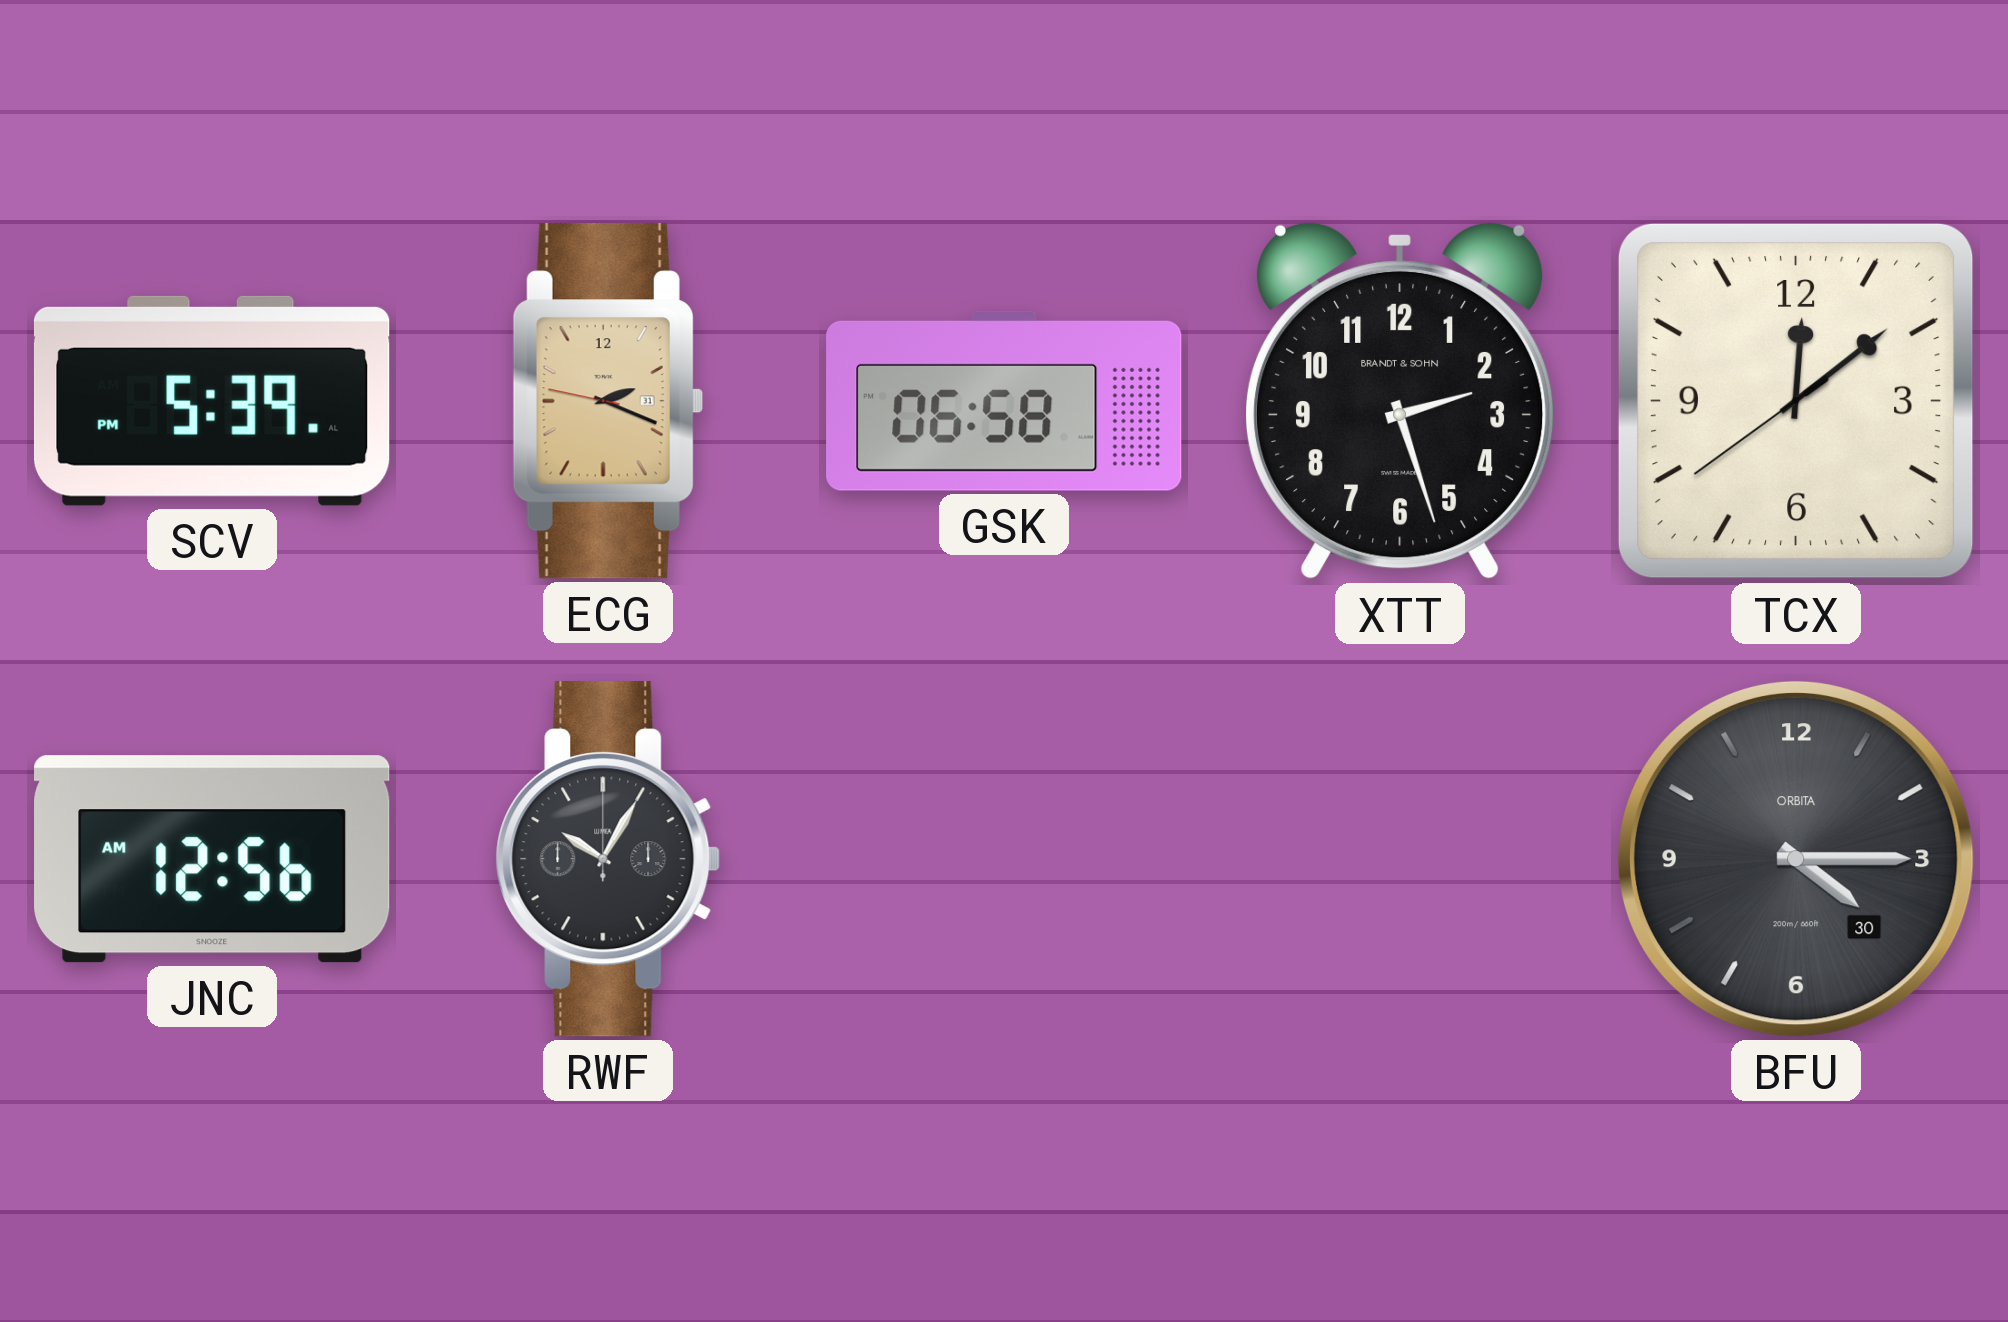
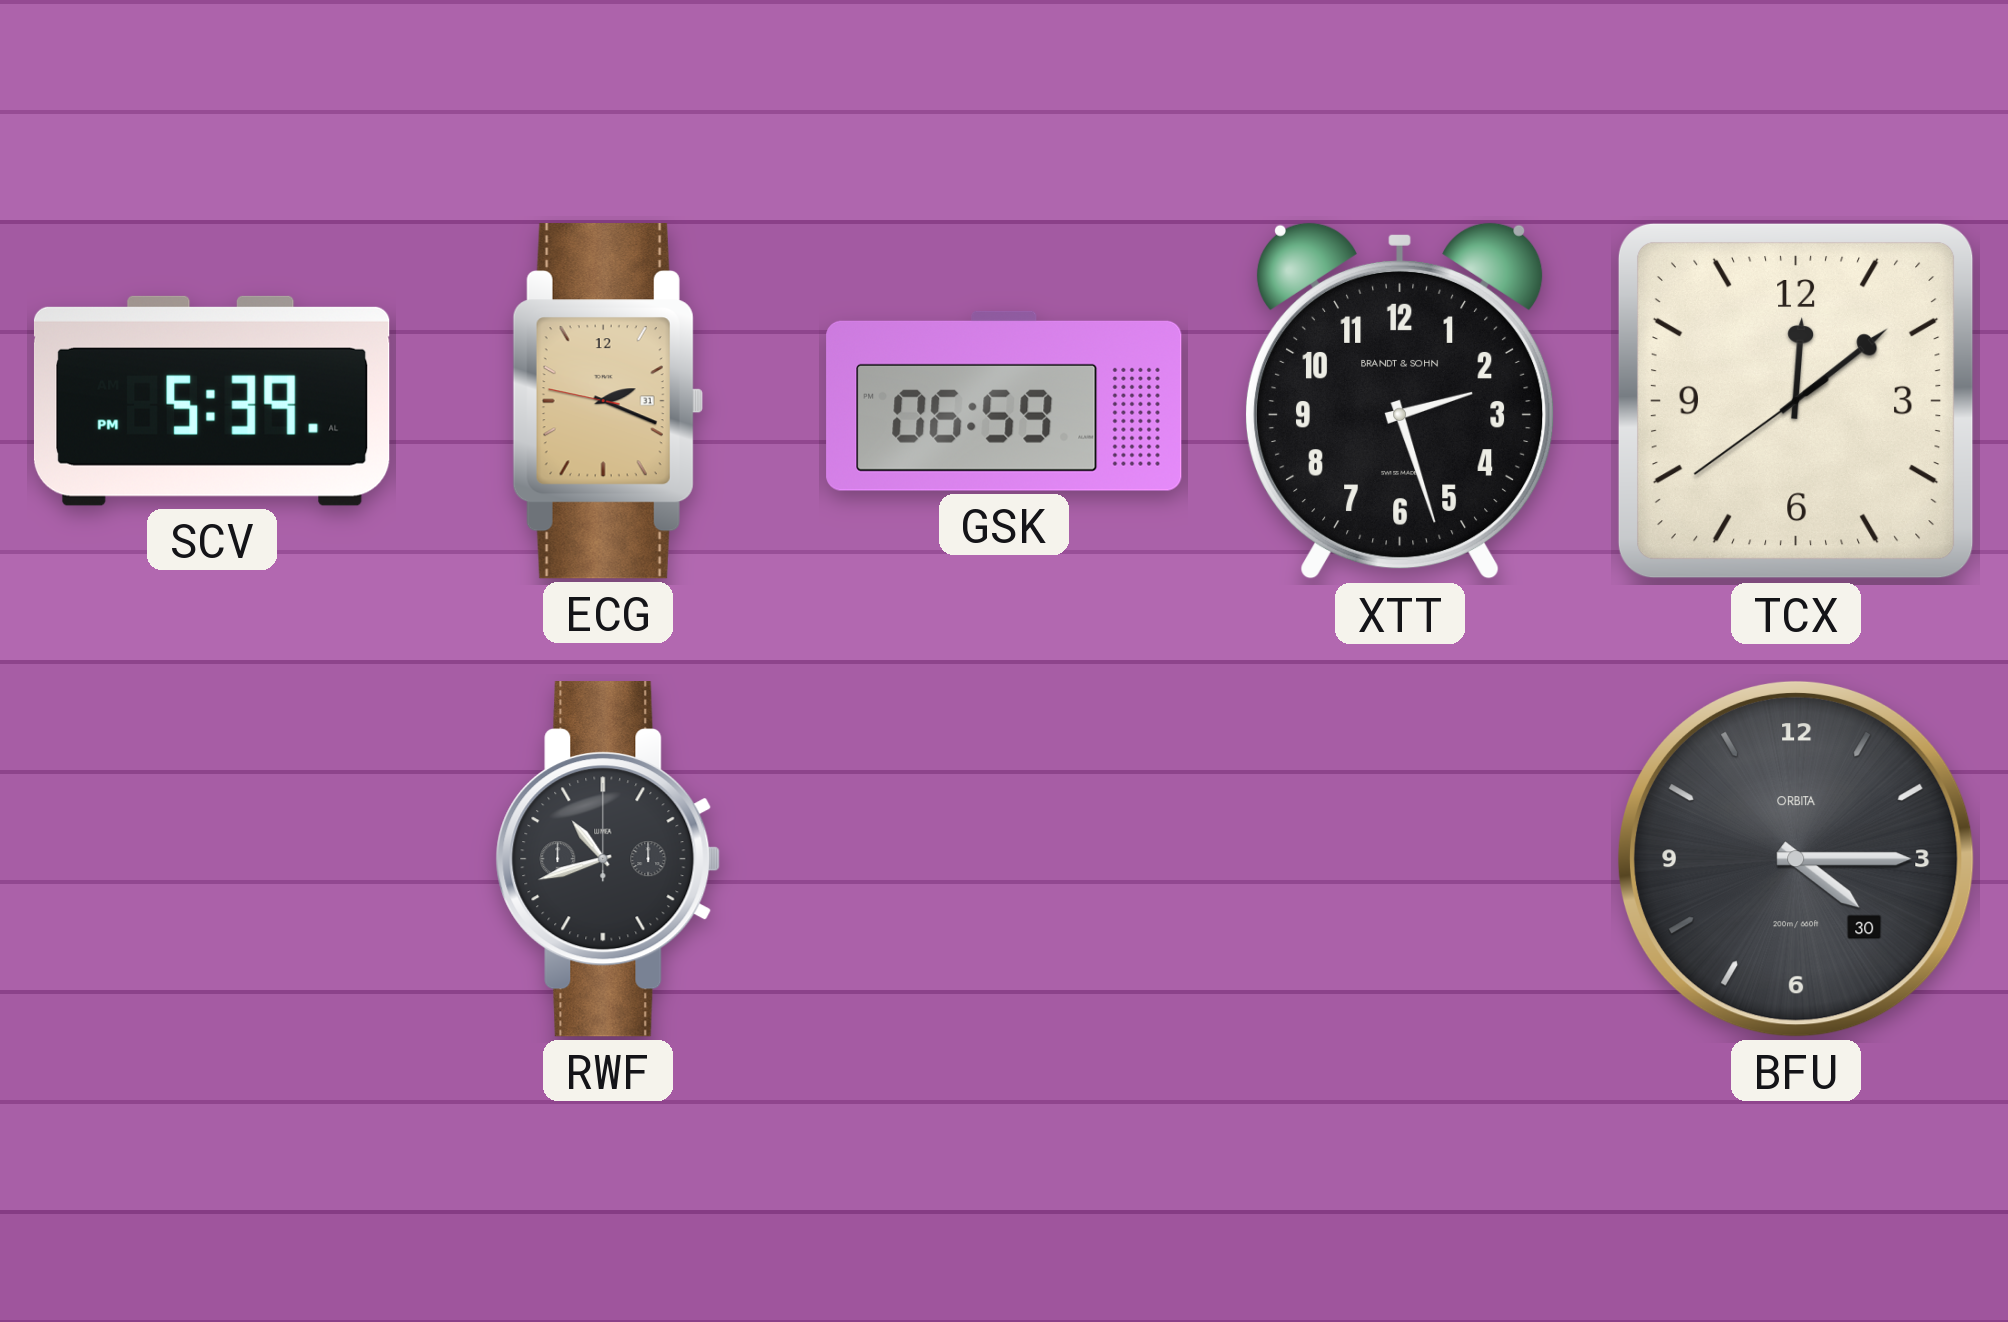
GSK: 06:58 -> 06:59 (1004, 401)
JNC: 12:56 -> none (212, 859)
RWF: 10:05 -> 10:42 (608, 859)
